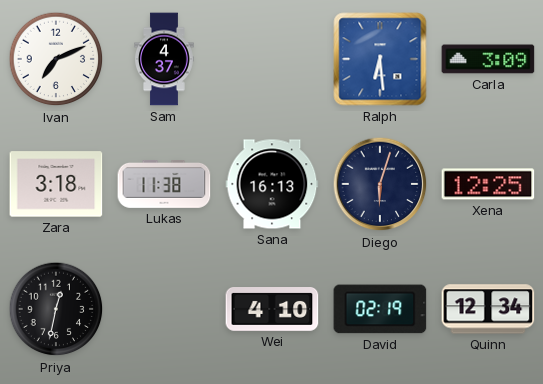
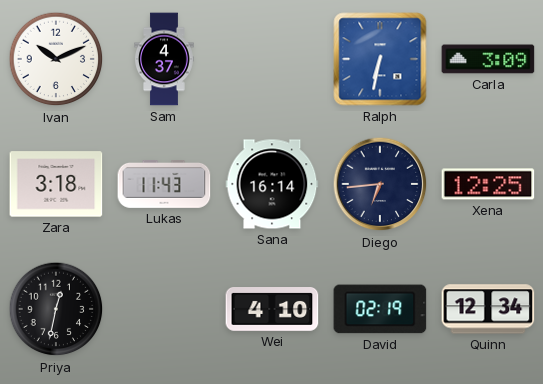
Ivan: 7:11 -> 10:11 (56, 59)
Ralph: 6:29 -> 6:32 (380, 59)
Lukas: 11:38 -> 11:43 (164, 185)
Sana: 16:13 -> 16:14 (272, 184)
Diego: 6:03 -> 6:44 (380, 184)
